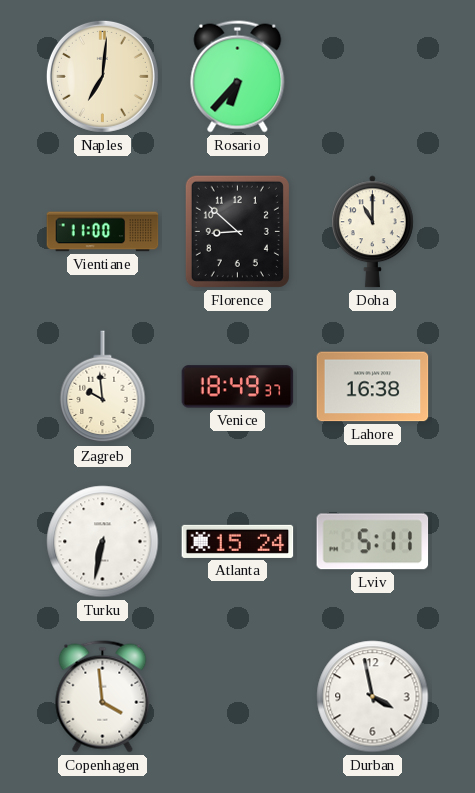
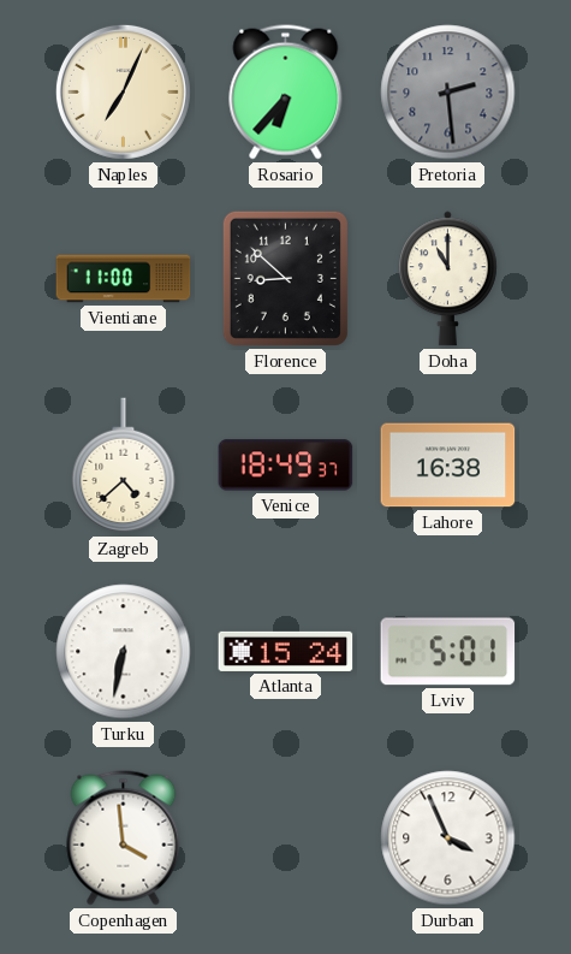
Naples: 7:01 -> 7:04 (123, 91)
Pretoria: none -> 2:29 (448, 93)
Zagreb: 9:59 -> 4:38 (124, 466)
Lviv: 5:11 -> 5:01 (448, 652)
Durban: 3:58 -> 3:56 (448, 839)
